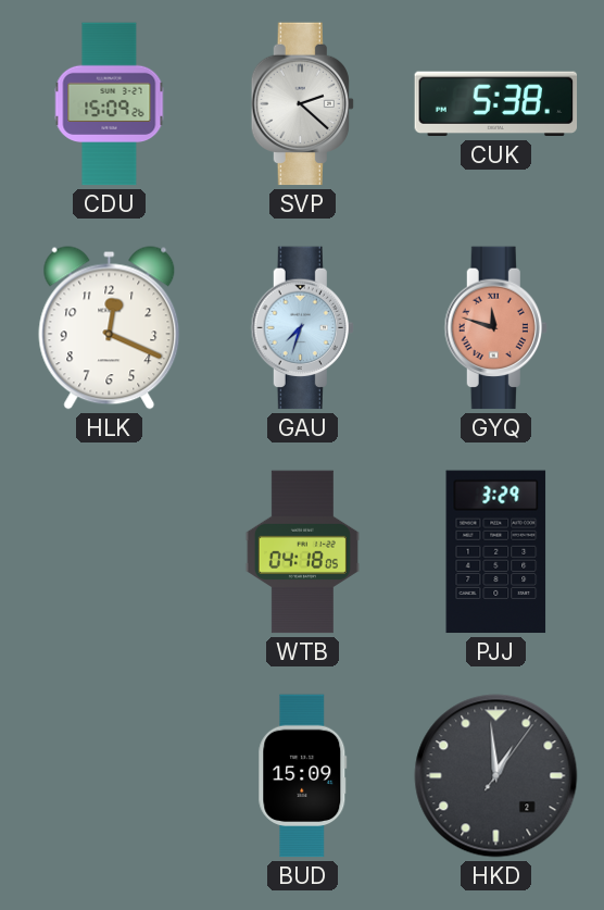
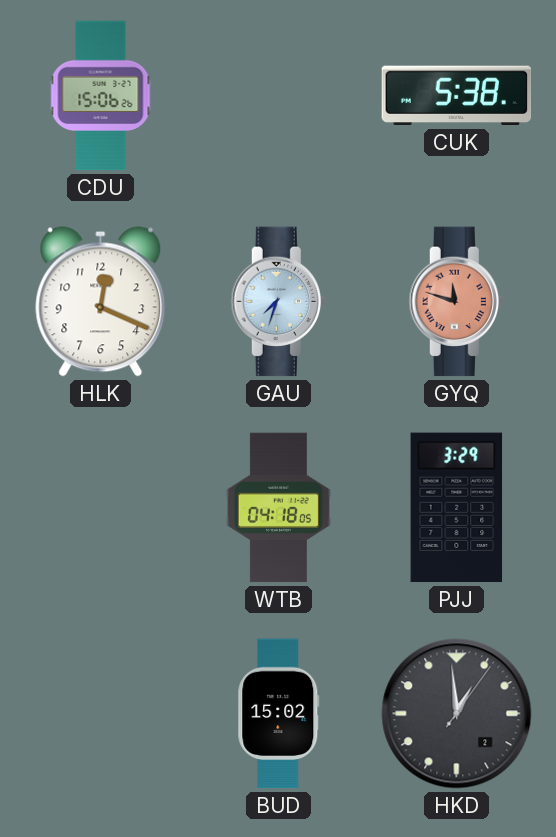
CDU: 15:09 -> 15:06 (101, 96)
SVP: 2:22 -> none (302, 104)
BUD: 15:09 -> 15:02 (279, 714)
